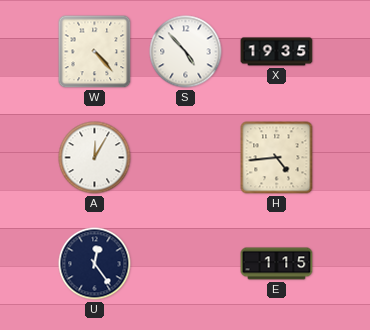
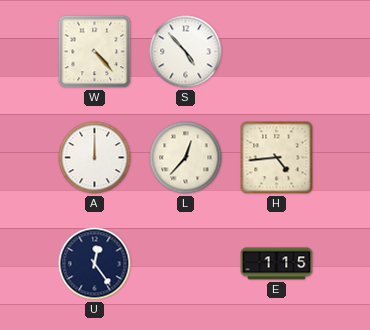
X: 19:35 -> none (277, 52)
A: 12:05 -> 12:00 (95, 158)
L: none -> 12:37 (186, 158)
